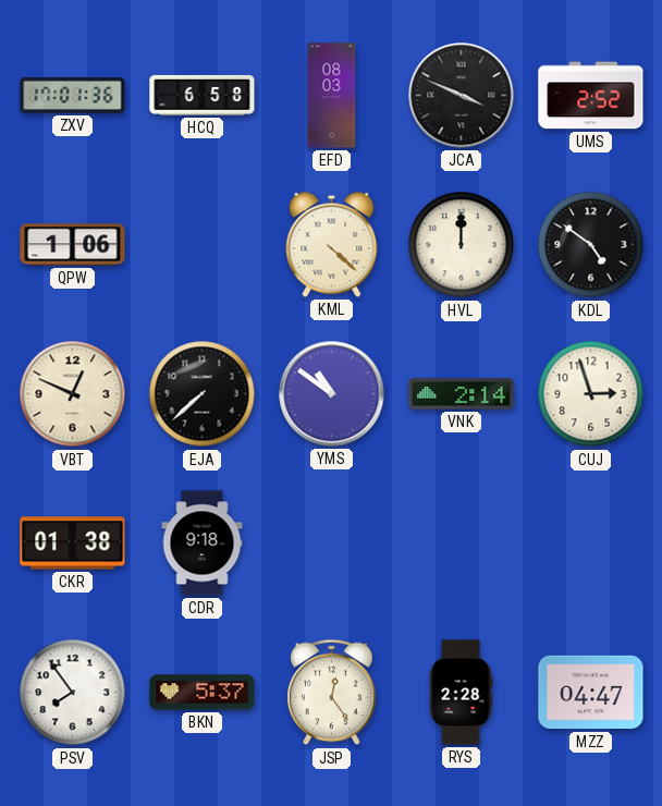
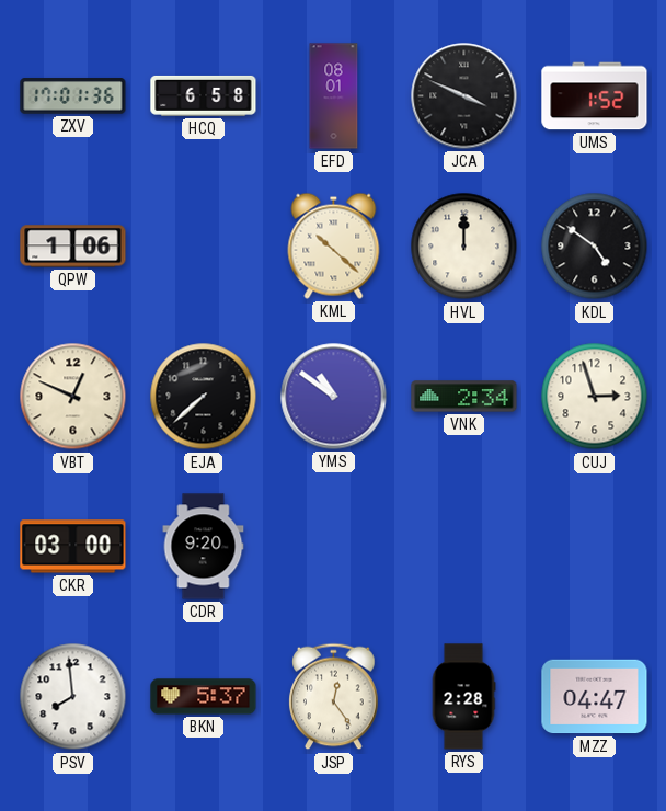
EFD: 08:03 -> 08:01 (334, 96)
UMS: 2:52 -> 1:52 (595, 96)
KML: 4:22 -> 10:22 (334, 245)
VNK: 2:14 -> 2:34 (464, 397)
CKR: 01:38 -> 03:00 (73, 547)
CDR: 9:18 -> 9:20 (204, 547)
PSV: 7:54 -> 7:59 (73, 697)
